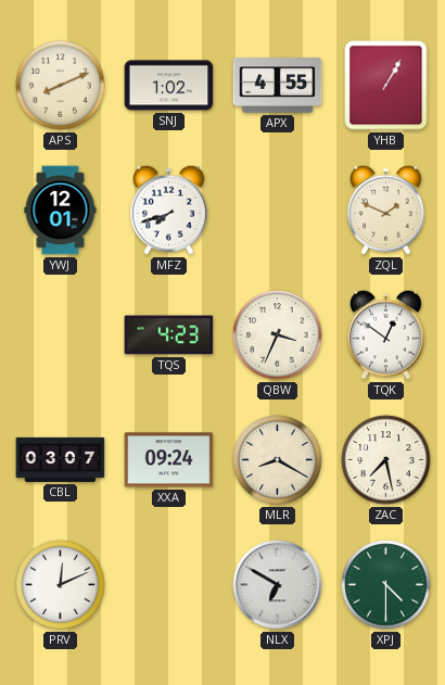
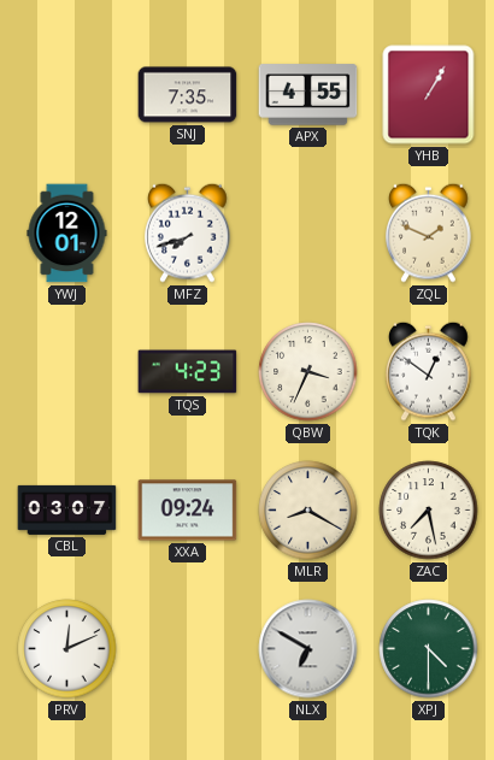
APS: 8:11 -> none (61, 86)
SNJ: 1:02 -> 7:35 (188, 95)
